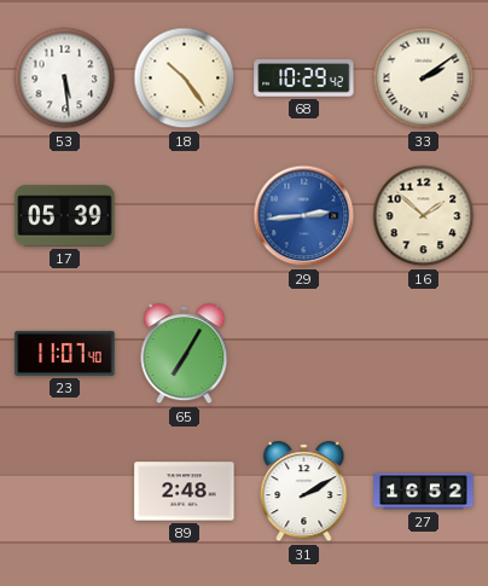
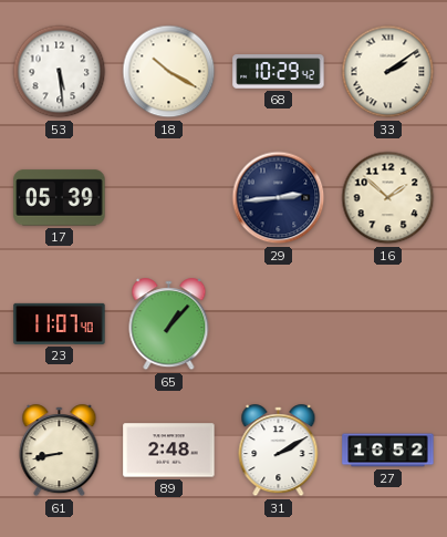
18: 10:24 -> 10:20 (169, 72)
29 dial: blue -> navy (279, 198)
65: 7:05 -> 1:07 (169, 324)
61: none -> 8:43 (60, 451)
